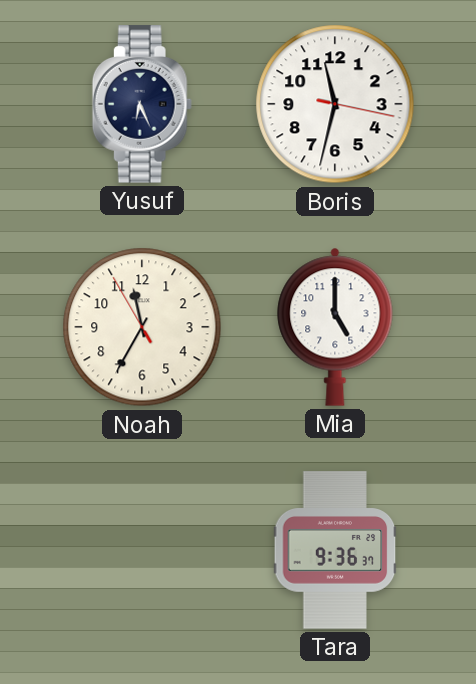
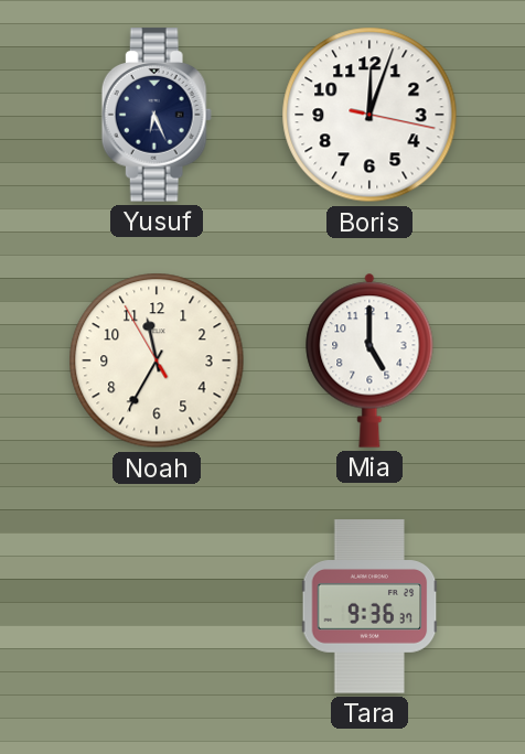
Boris: 11:32 -> 12:03 (369, 115)
